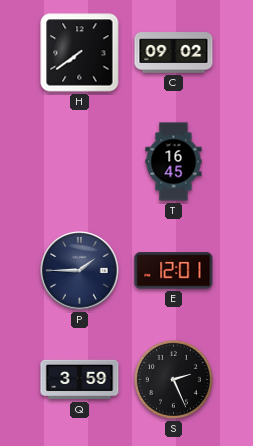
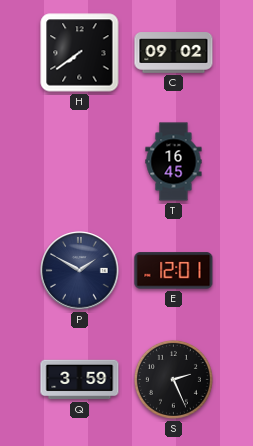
P: 1:45 -> 1:50 (80, 271)
